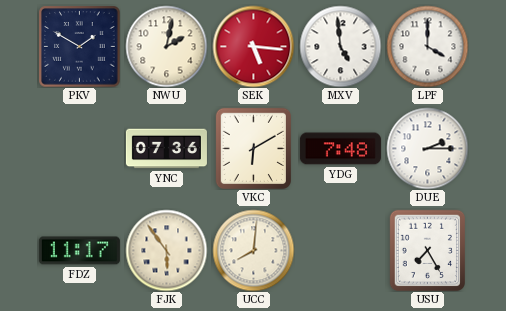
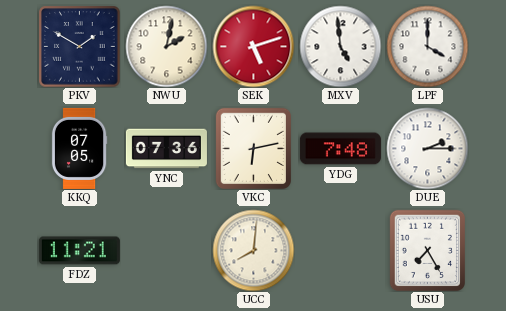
SEK: 5:16 -> 5:12 (253, 46)
KKQ: none -> 07:05 (79, 148)
VKC: 6:10 -> 6:13 (253, 148)
FDZ: 11:17 -> 11:21 (79, 251)
FJK: 5:54 -> none (166, 250)
